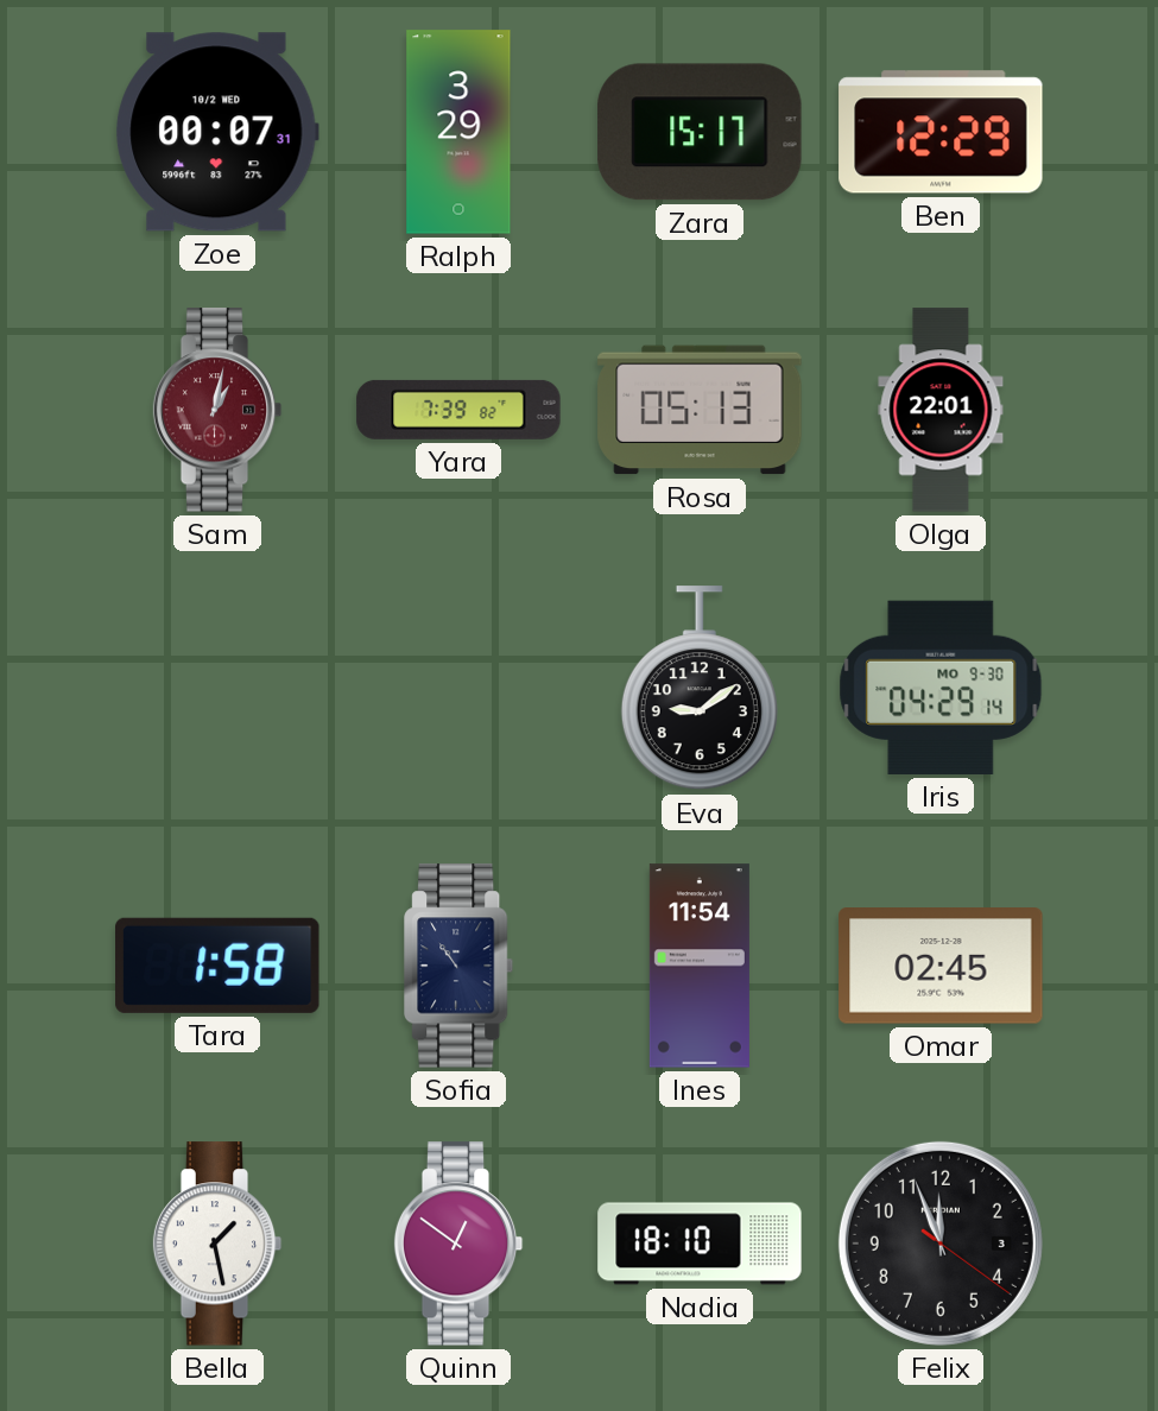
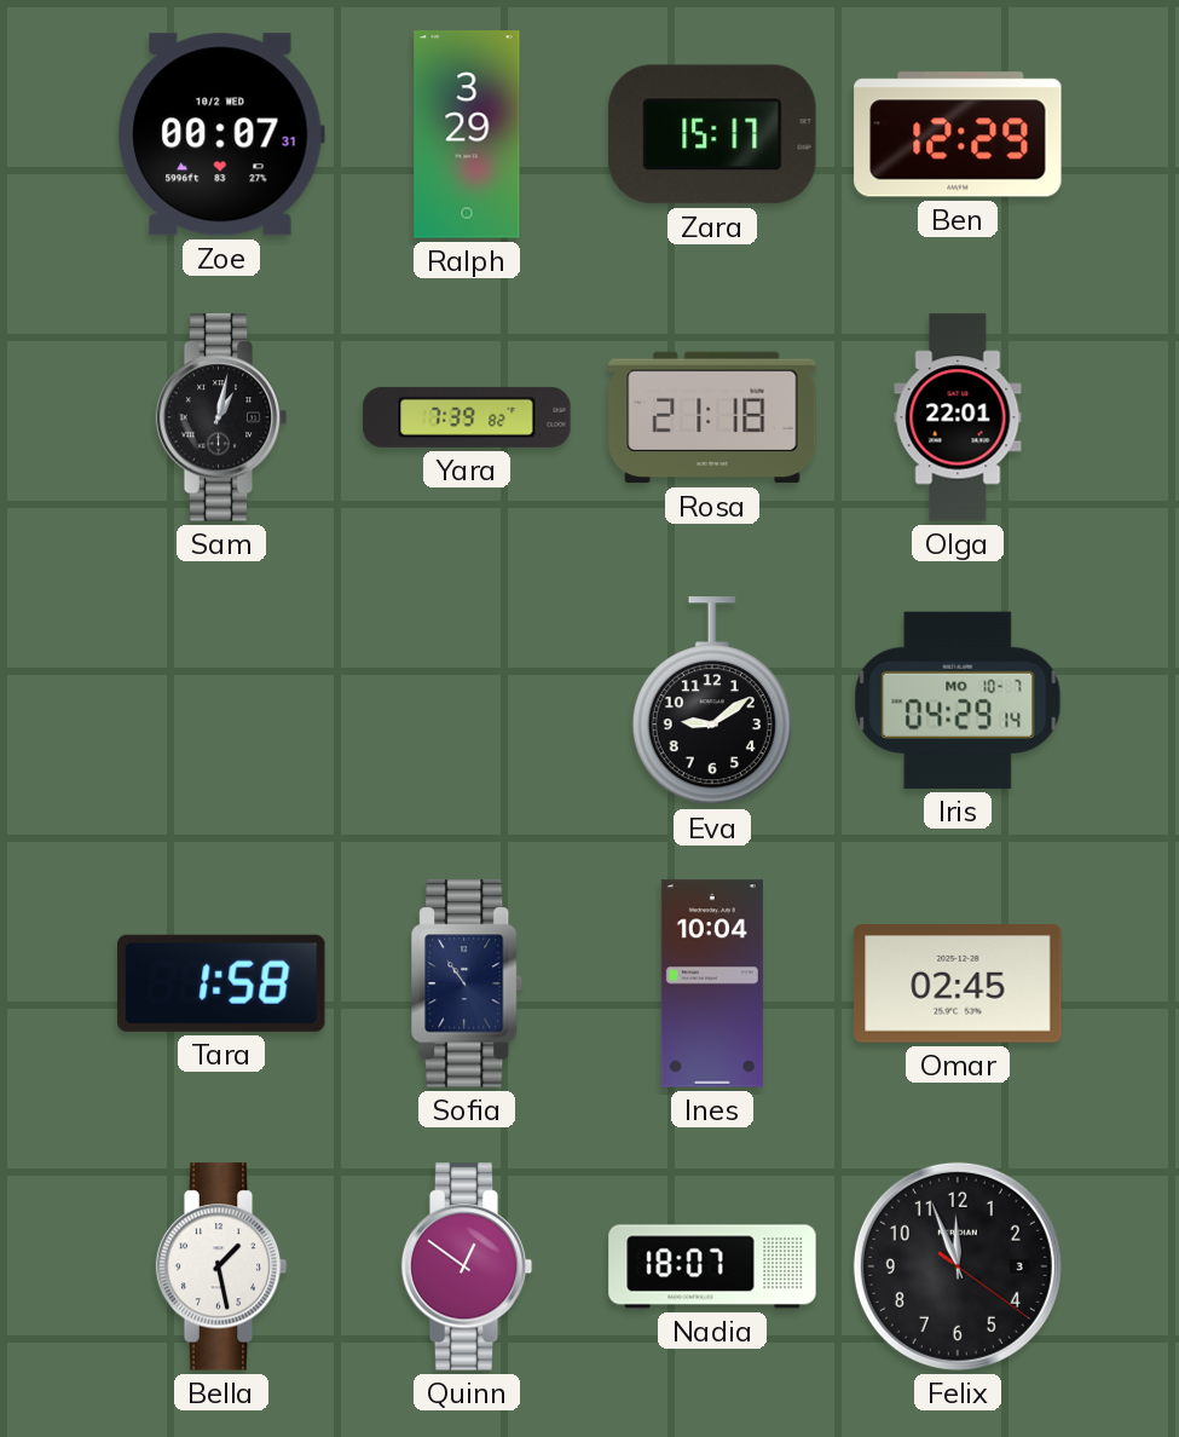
Sam dial: burgundy -> black (221, 417)
Rosa: 05:13 -> 21:18 (712, 417)
Iris date: MO 9-30 -> MO 10-7 (958, 700)
Ines: 11:54 -> 10:04 (712, 983)
Nadia: 18:10 -> 18:07 (712, 1266)
